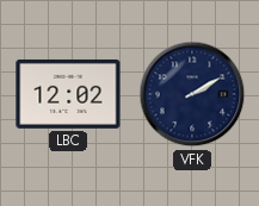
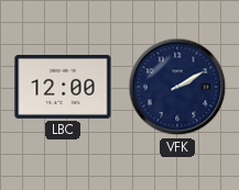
LBC: 12:02 -> 12:00 (63, 87)
